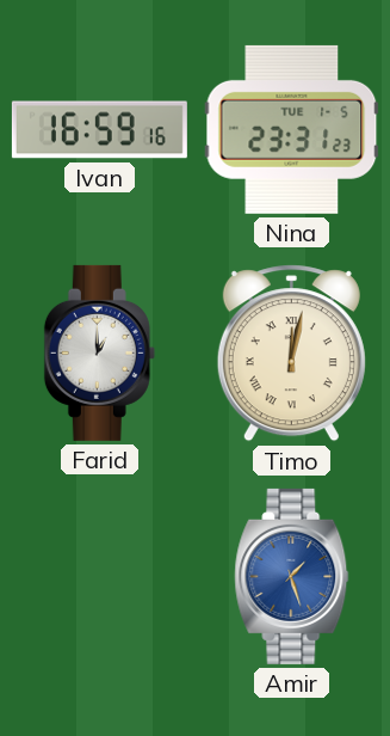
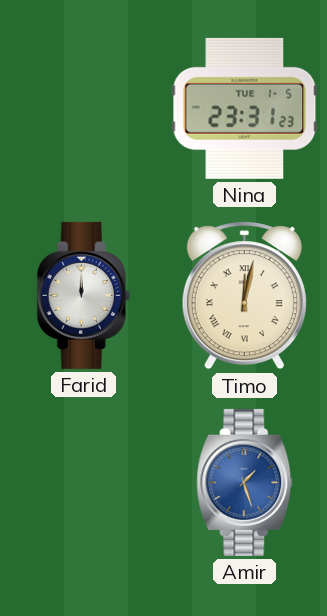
Ivan: 16:59 -> none (99, 130)
Farid: 1:00 -> 12:00 (83, 295)
